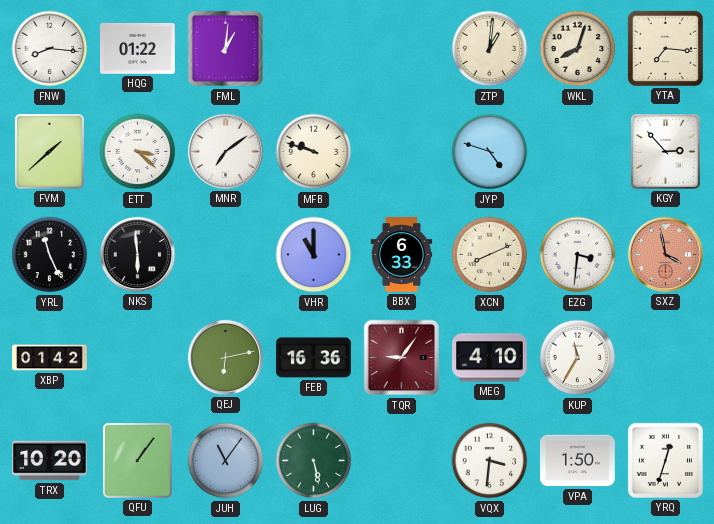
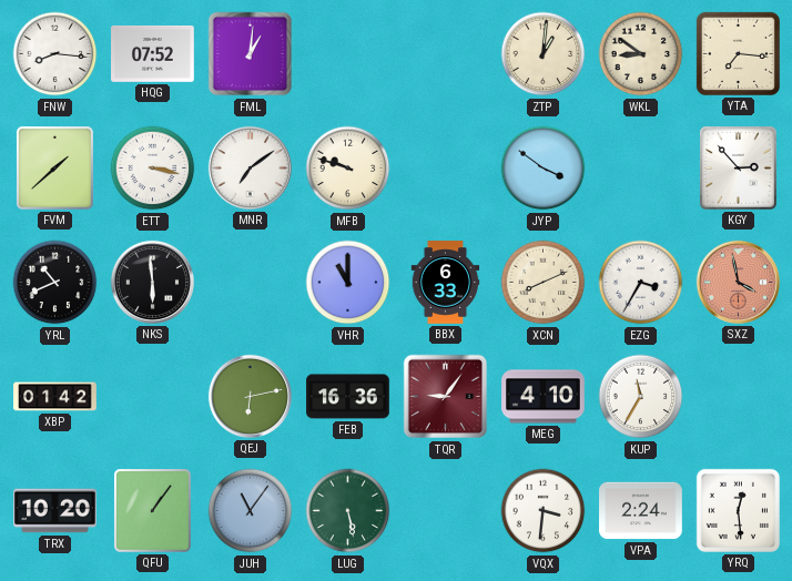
HQG: 01:22 -> 07:52 (153, 54)
WKL: 8:03 -> 8:51 (641, 54)
ETT: 3:22 -> 3:17 (153, 169)
JYP: 4:48 -> 3:51 (544, 169)
YRL: 11:26 -> 10:41 (55, 283)
EZG: 3:31 -> 3:35 (641, 283)
VPA: 1:50 -> 2:24 (641, 511)
YRQ: 12:33 -> 12:29 (738, 510)
